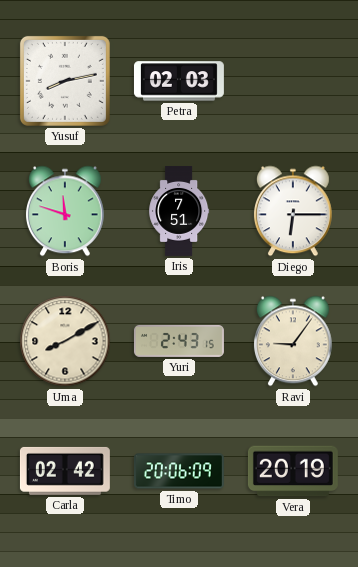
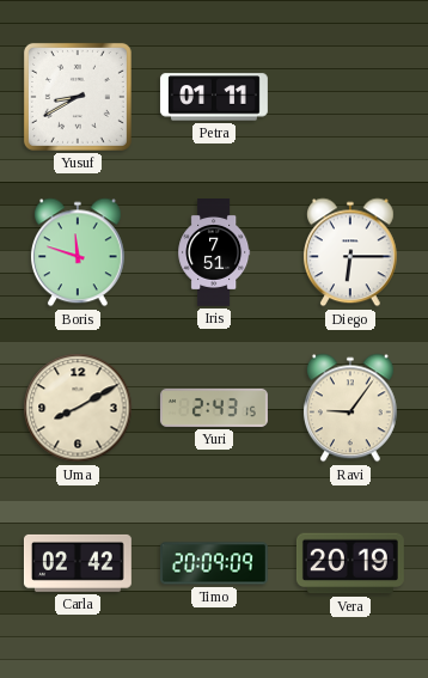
Yusuf: 8:13 -> 8:40 (78, 97)
Petra: 02:03 -> 01:11 (214, 97)
Timo: 20:06 -> 20:09 (214, 563)
